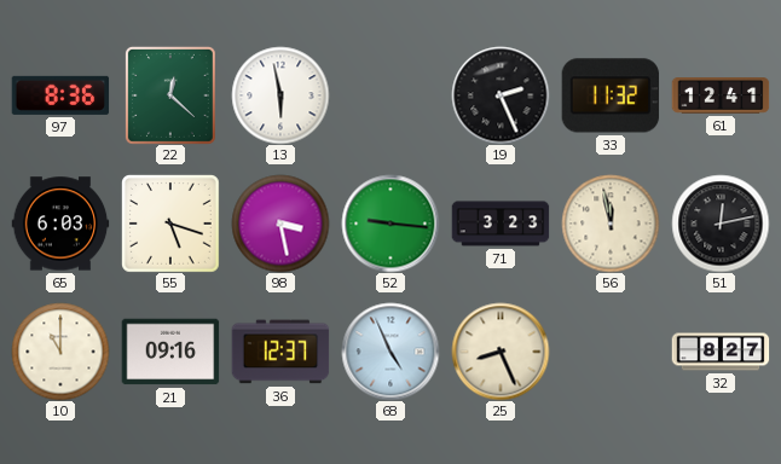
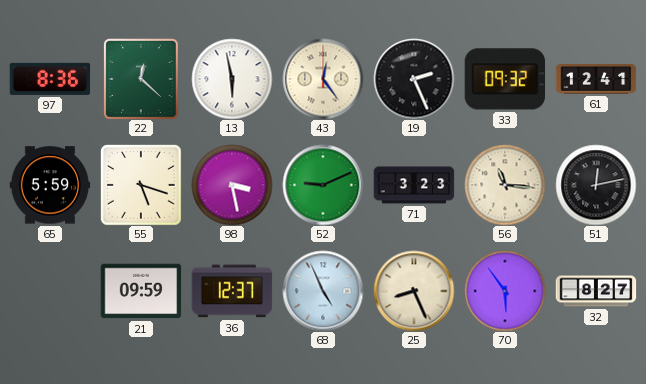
43: none -> 12:24 (323, 79)
33: 11:32 -> 09:32 (505, 79)
65: 6:03 -> 5:59 (50, 185)
52: 9:16 -> 9:11 (323, 185)
56: 11:58 -> 11:16 (505, 185)
10: 11:00 -> none (60, 352)
21: 09:16 -> 09:59 (141, 291)
70: none -> 5:54 (505, 291)
